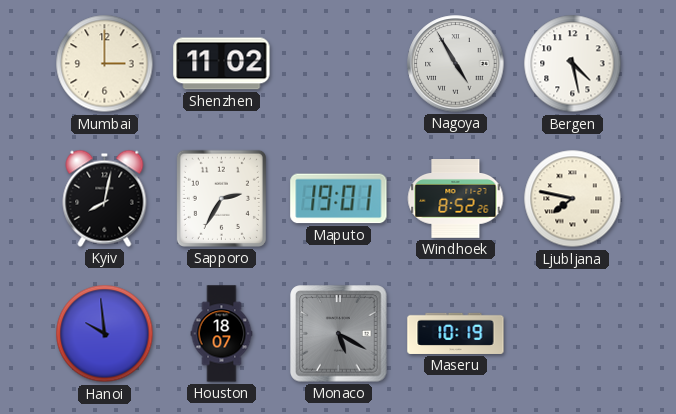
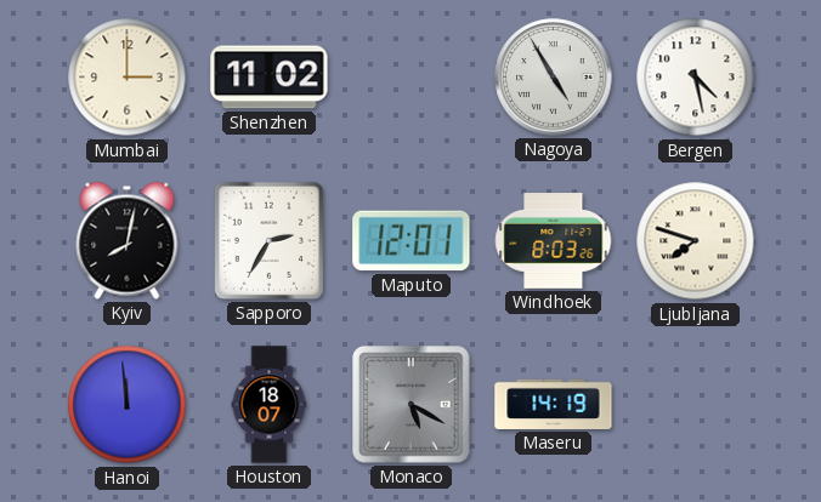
Maputo: 19:01 -> 12:01 (412, 241)
Windhoek: 8:52 -> 8:03 (554, 241)
Ljubljana: 7:47 -> 7:48 (696, 241)
Hanoi: 9:59 -> 11:59 (128, 405)
Maseru: 10:19 -> 14:19 (554, 404)
